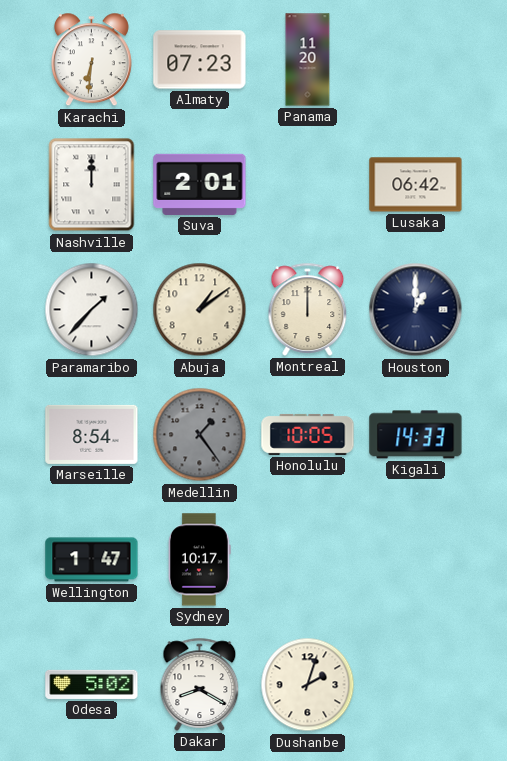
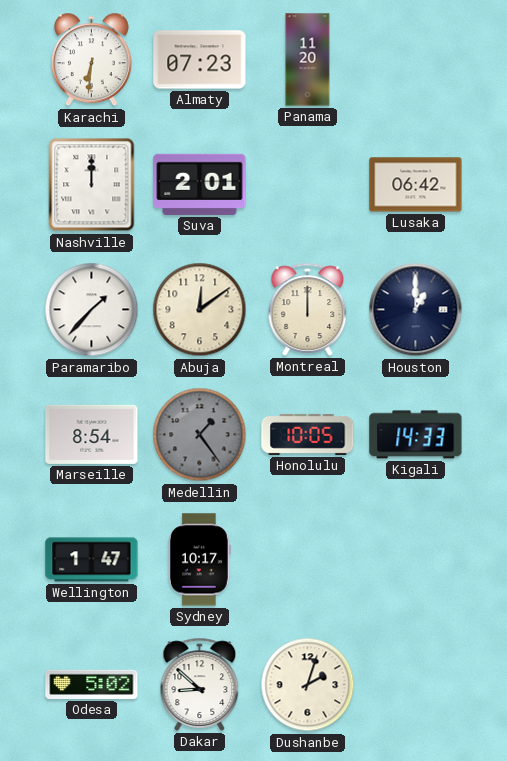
Abuja: 1:09 -> 12:09 (200, 310)
Dakar: 8:20 -> 8:52 (200, 684)
